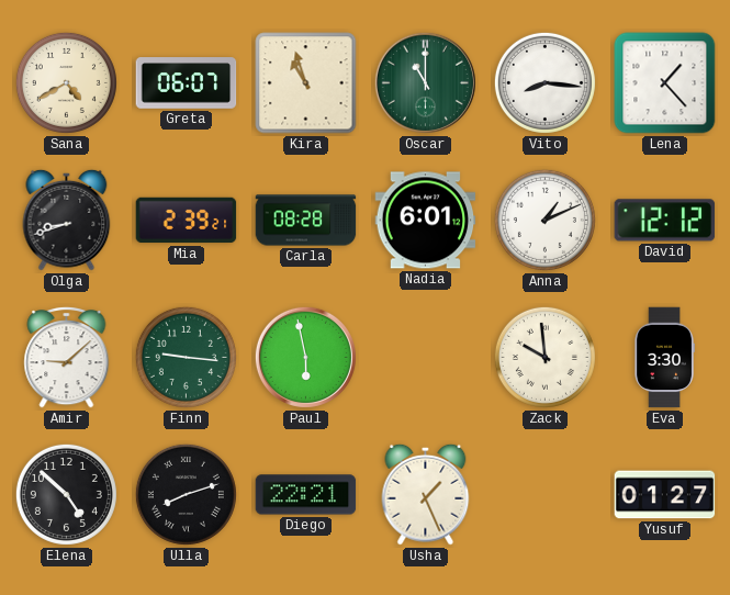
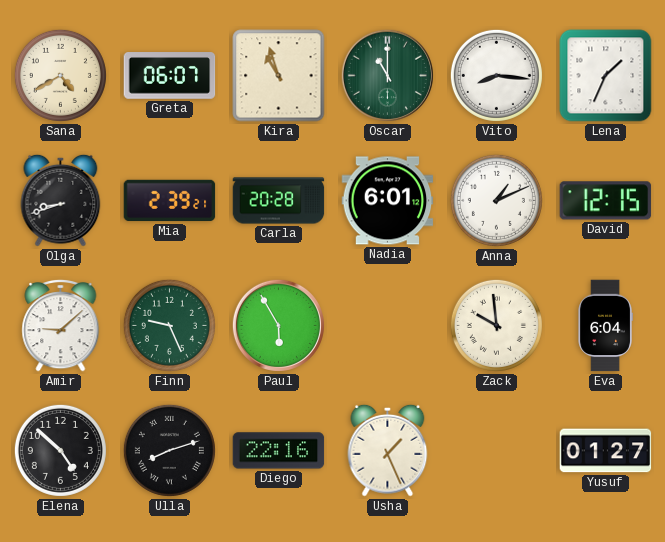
Lena: 1:23 -> 1:34 (606, 76)
Carla: 08:28 -> 20:28 (279, 201)
David: 12:12 -> 12:15 (606, 201)
Finn: 9:16 -> 9:26 (169, 325)
Paul: 5:58 -> 5:55 (278, 325)
Eva: 3:30 -> 6:04 (605, 326)
Diego: 22:21 -> 22:16 (279, 451)
